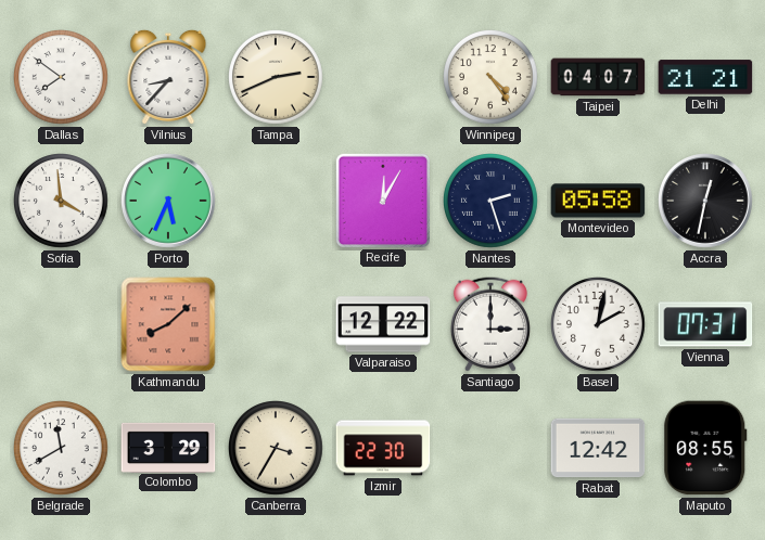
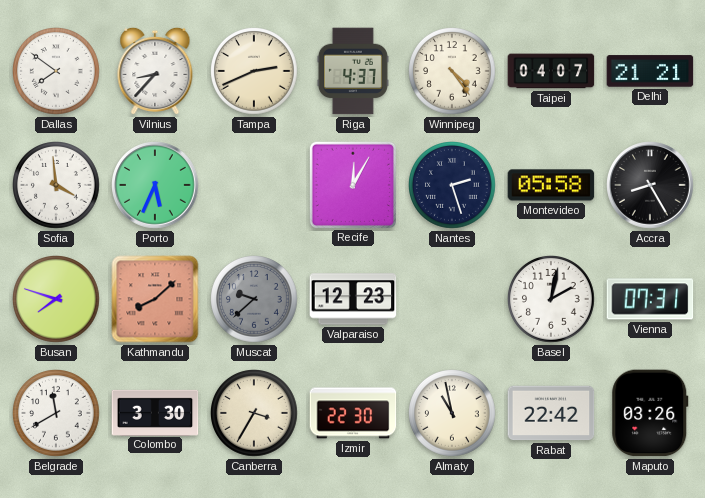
Riga: none -> 4:37 (353, 71)
Accra: 12:32 -> 8:25 (650, 185)
Busan: none -> 7:48 (57, 300)
Muscat: none -> 9:38 (255, 300)
Valparaiso: 12:22 -> 12:23 (353, 299)
Santiago: 3:00 -> none (490, 324)
Colombo: 3:29 -> 3:30 (155, 412)
Almaty: none -> 10:58 (453, 414)
Rabat: 12:42 -> 22:42 (551, 413)
Maputo: 08:55 -> 03:26 (650, 413)
